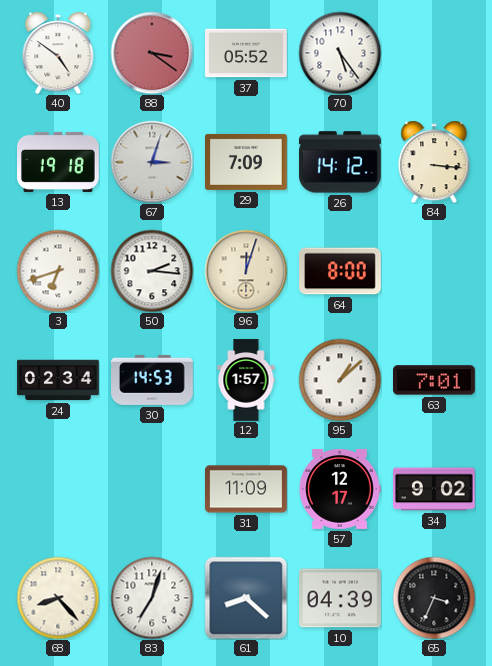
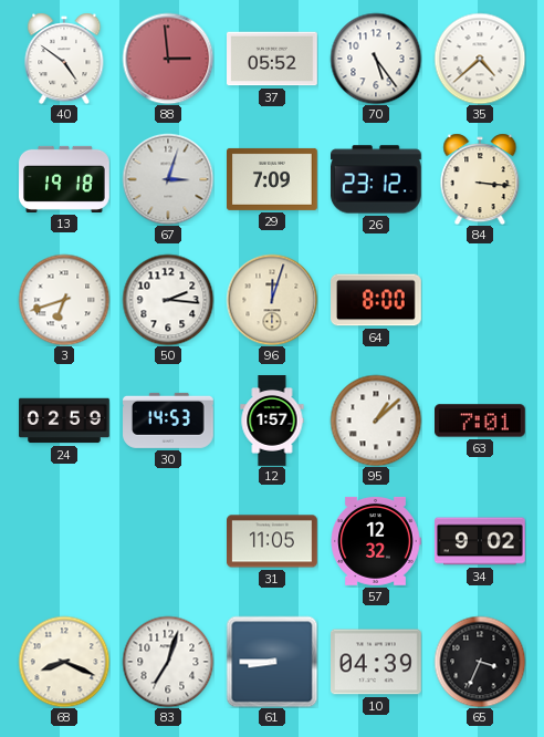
88: 3:21 -> 2:59 (168, 59)
35: none -> 4:38 (480, 59)
26: 14:12 -> 23:12 (377, 179)
24: 02:34 -> 02:59 (64, 421)
31: 11:09 -> 11:05 (273, 541)
57: 12:17 -> 12:32 (376, 541)
68: 8:23 -> 8:19 (64, 662)
61: 8:22 -> 8:45 (272, 662)
